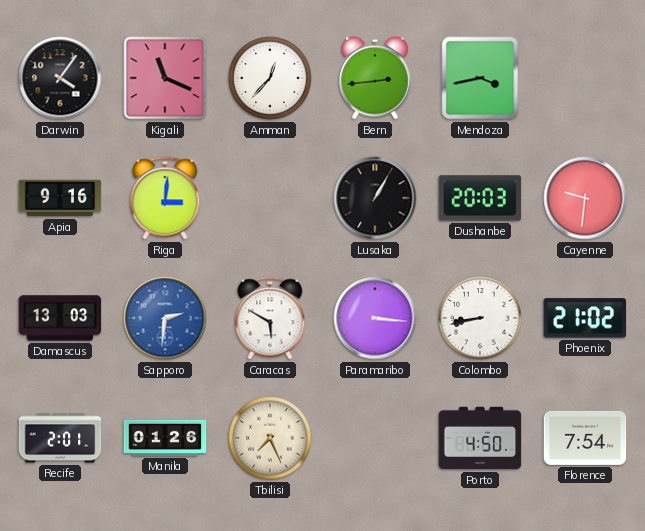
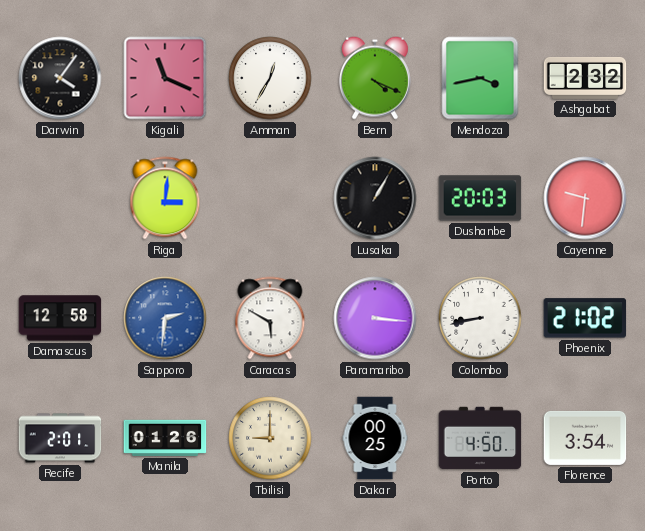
Amman: 12:37 -> 12:35 (270, 78)
Bern: 2:44 -> 4:19 (375, 78)
Ashgabat: none -> 2:32 (585, 78)
Apia: 9:16 -> none (60, 198)
Damascus: 13:03 -> 12:58 (60, 318)
Tbilisi: 7:26 -> 9:00 (270, 438)
Dakar: none -> 00:25 (375, 438)
Florence: 7:54 -> 3:54 (585, 438)
